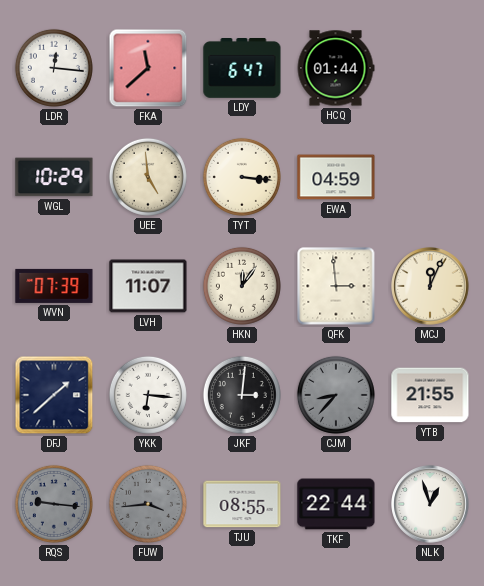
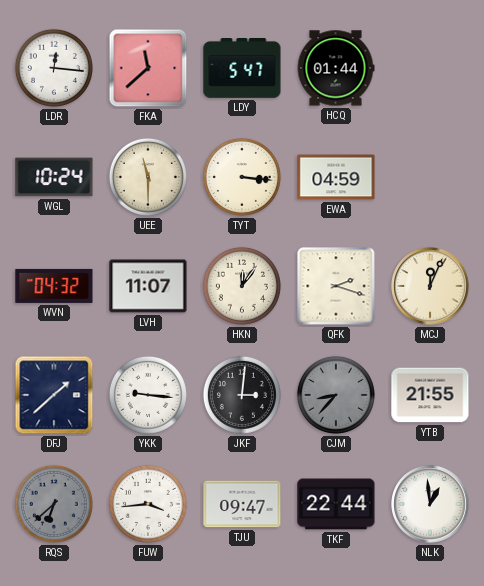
LDY: 6:47 -> 5:47 (242, 69)
WGL: 10:29 -> 10:24 (54, 177)
UEE: 4:59 -> 11:30 (148, 177)
WVN: 07:39 -> 04:32 (54, 286)
QFK: 2:59 -> 2:18 (336, 286)
YKK: 6:16 -> 9:16 (148, 395)
RQS: 9:16 -> 6:38 (54, 504)
FUW dial: grey -> white (148, 504)
TJU: 08:55 -> 09:47 (242, 504)
NLK: 12:57 -> 12:59 (430, 504)
